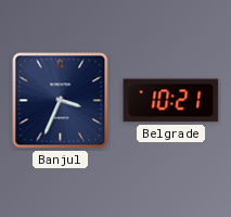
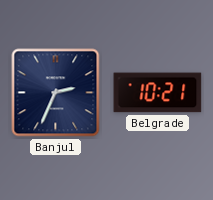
Banjul: 3:34 -> 2:34 (56, 93)
